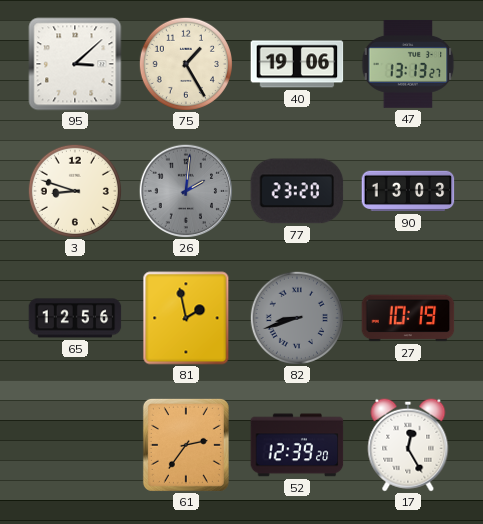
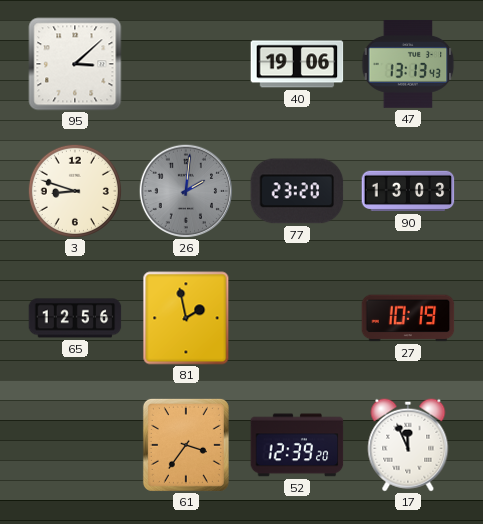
75: 1:25 -> none (186, 64)
47: 13:13:27 -> 13:13:43 (408, 64)
82: 8:42 -> none (297, 318)
61: 2:36 -> 3:36 (186, 445)
17: 12:25 -> 11:56 (408, 445)
